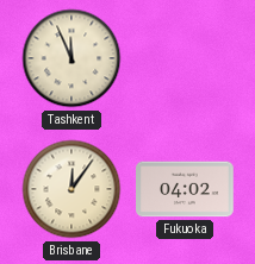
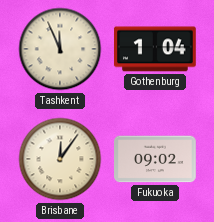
Gothenburg: none -> 1:04 (156, 49)
Fukuoka: 04:02 -> 09:02 (155, 159)
